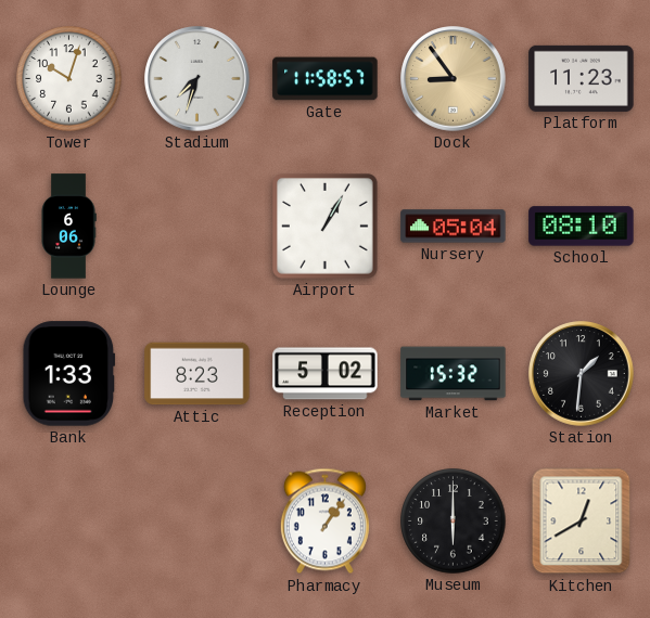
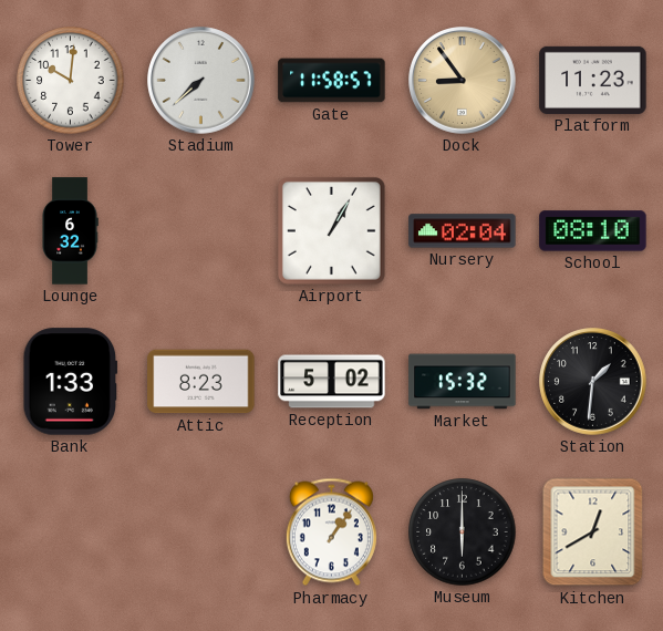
Tower: 10:03 -> 10:01 (71, 81)
Stadium: 7:33 -> 7:38 (201, 81)
Lounge: 6:06 -> 6:32 (70, 231)
Nursery: 05:04 -> 02:04 (463, 231)
